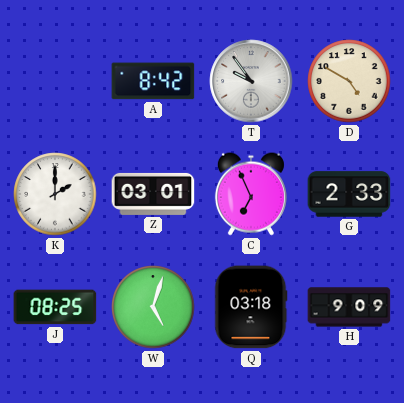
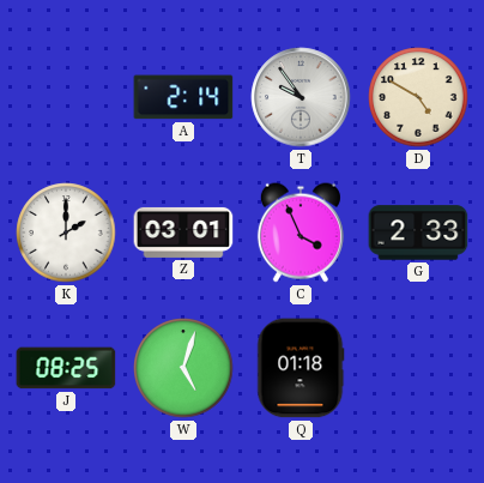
A: 8:42 -> 2:14 (183, 97)
C: 6:56 -> 3:56 (301, 233)
Q: 03:18 -> 01:18 (301, 368)
H: 9:09 -> none (349, 307)
